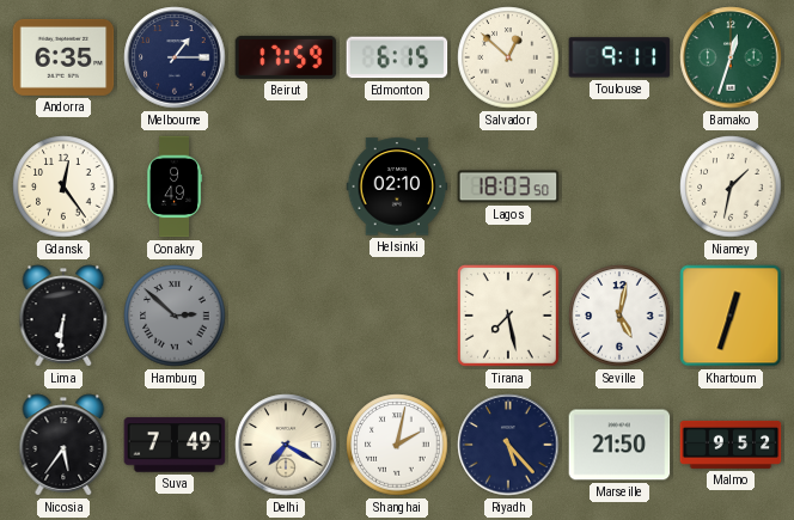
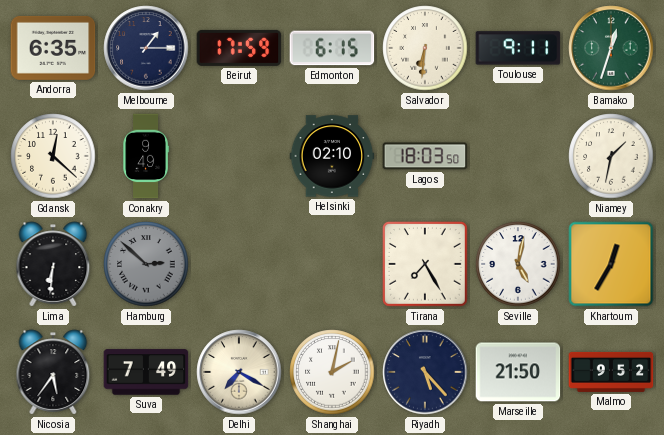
Salvador: 12:52 -> 6:31 (425, 48)
Gdansk: 12:24 -> 12:22 (53, 156)
Tirana: 7:28 -> 7:25 (426, 265)
Khartoum: 12:33 -> 12:35 (611, 264)
